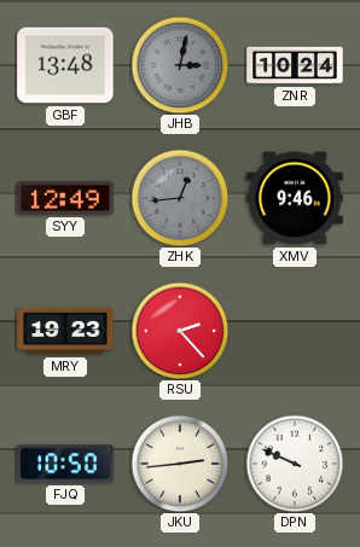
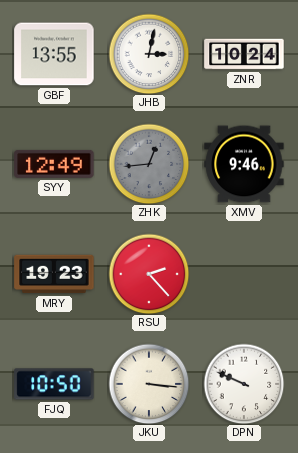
GBF: 13:48 -> 13:55 (54, 54)
JHB dial: grey -> white (149, 54)
JKU: 2:44 -> 3:16 (149, 384)
